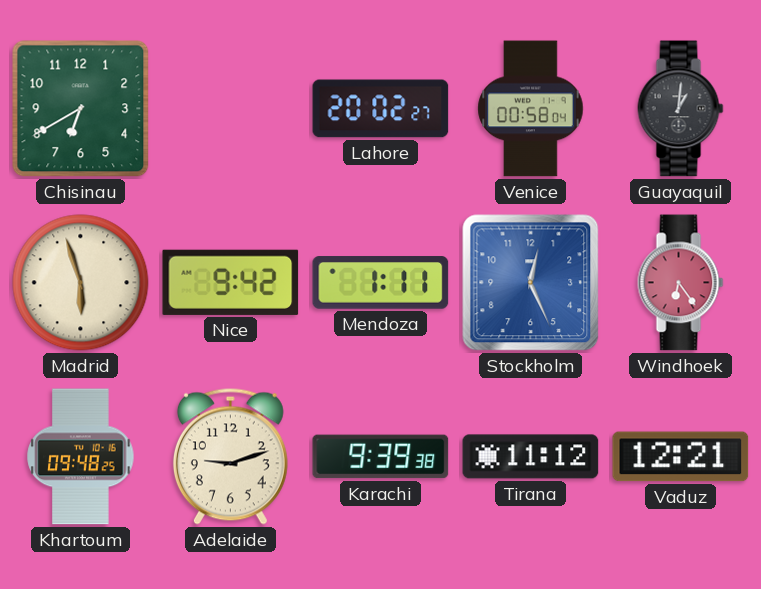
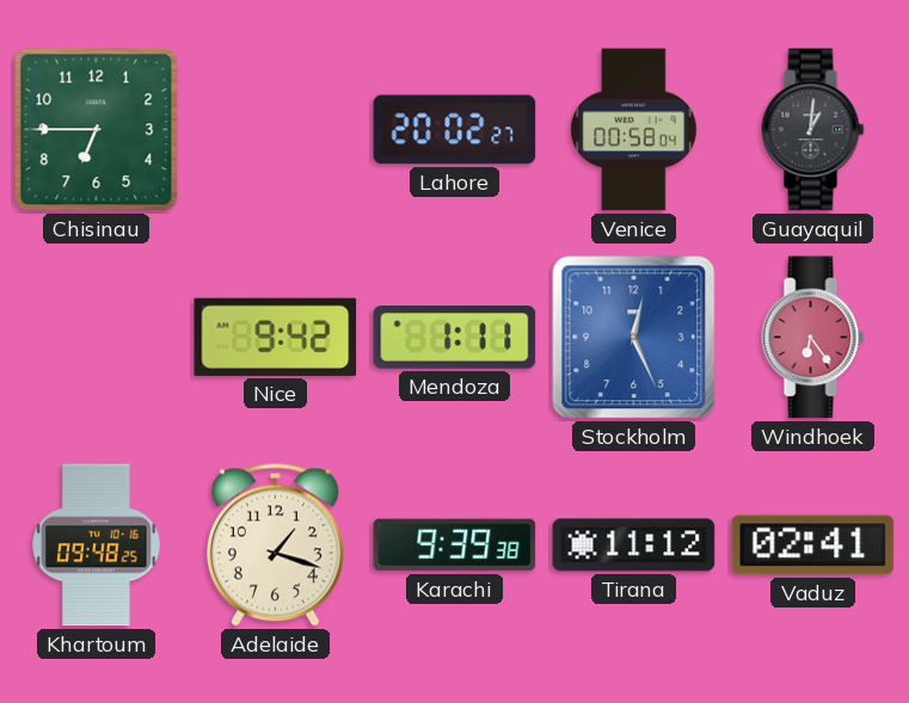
Chisinau: 6:40 -> 6:45 (97, 130)
Madrid: 5:57 -> none (81, 283)
Adelaide: 9:12 -> 1:18 (275, 544)
Vaduz: 12:21 -> 02:41 (813, 545)
